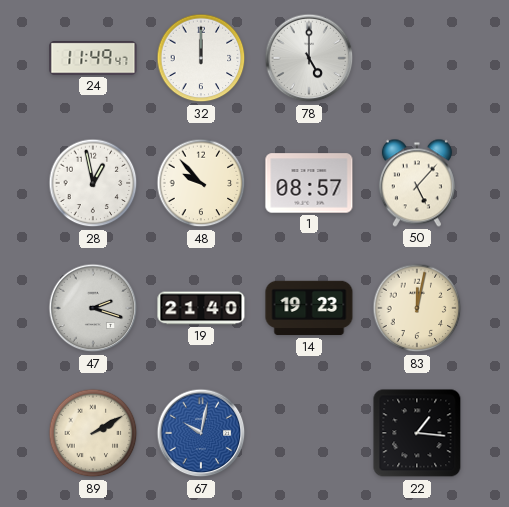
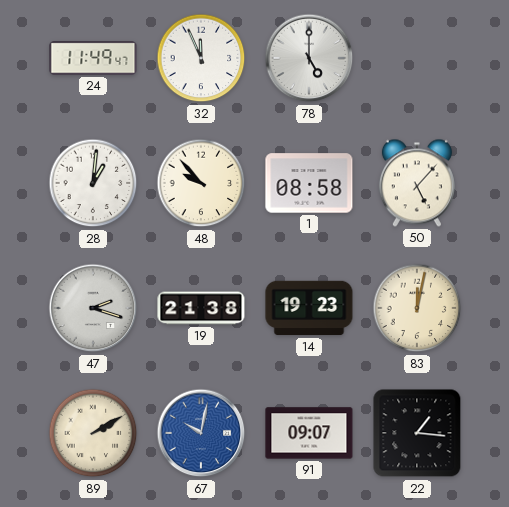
32: 12:00 -> 11:56 (201, 58)
28: 12:58 -> 1:01 (93, 183)
1: 08:57 -> 08:58 (309, 183)
19: 21:40 -> 21:38 (201, 308)
91: none -> 09:07 (309, 433)
